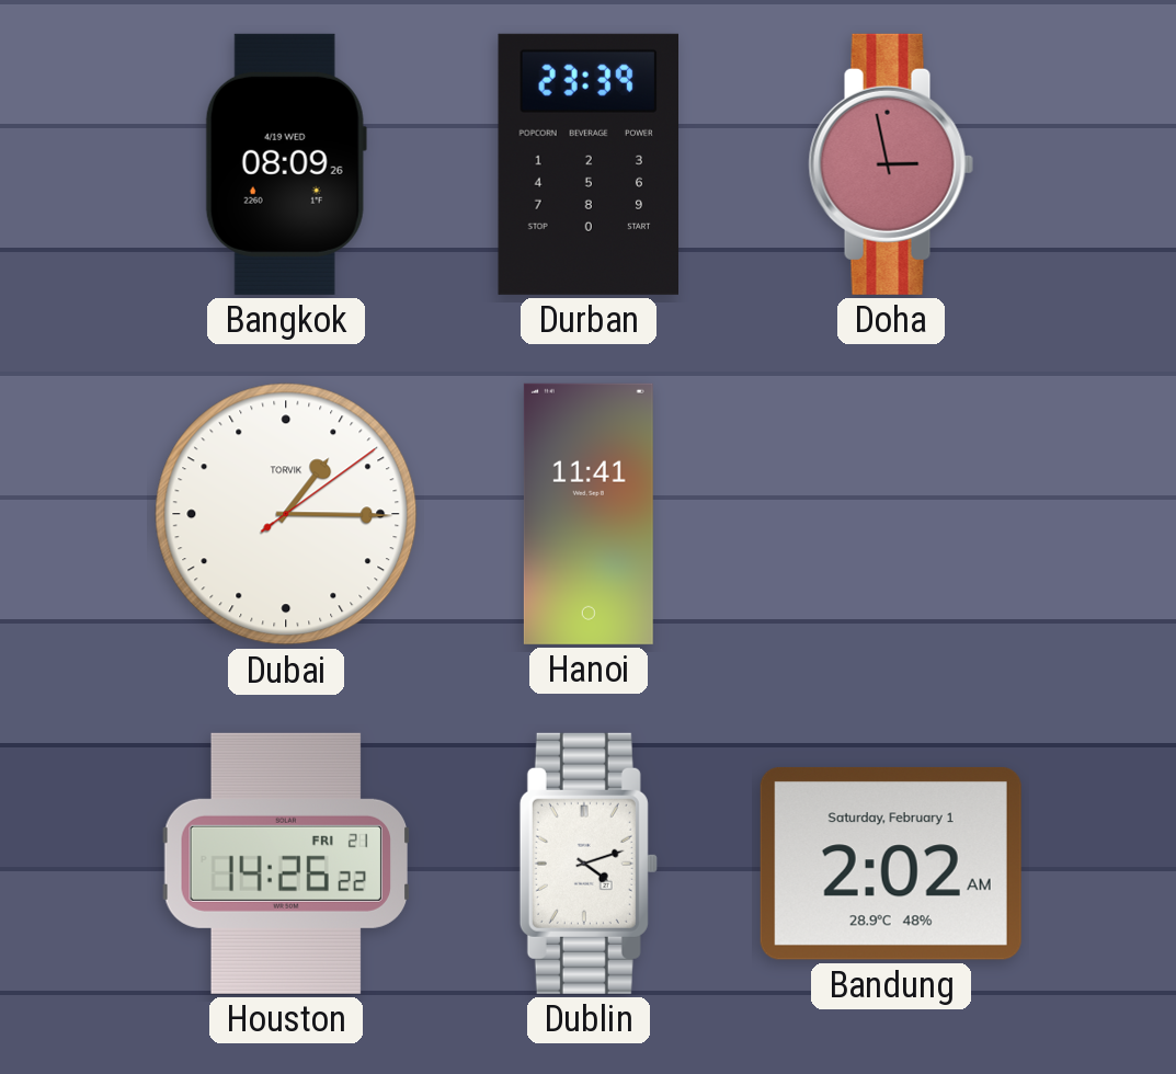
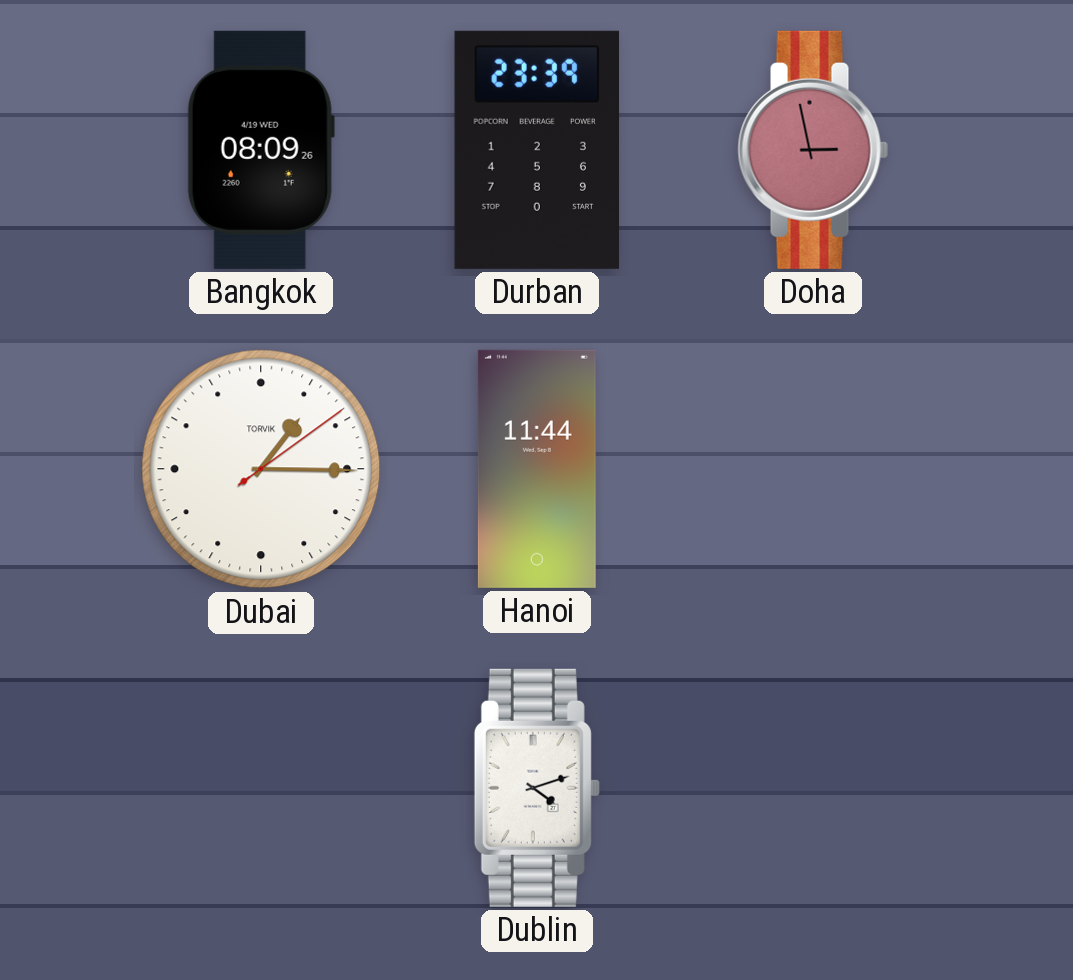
Hanoi: 11:41 -> 11:44 (537, 469)
Houston: 14:26 -> none (285, 864)
Bandung: 2:02 -> none (891, 864)
